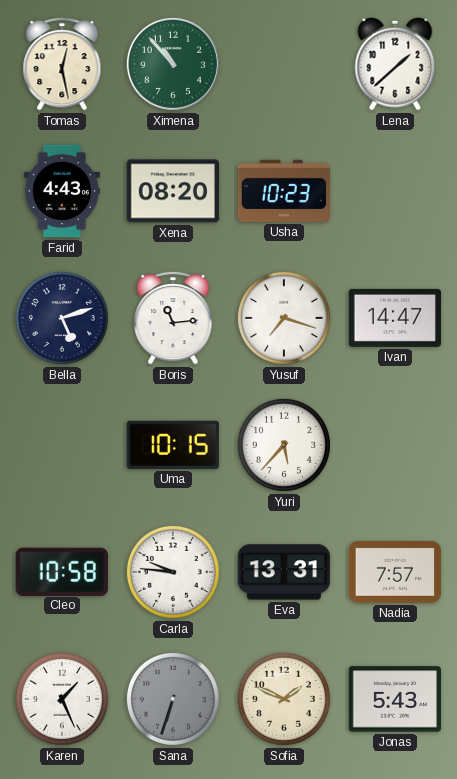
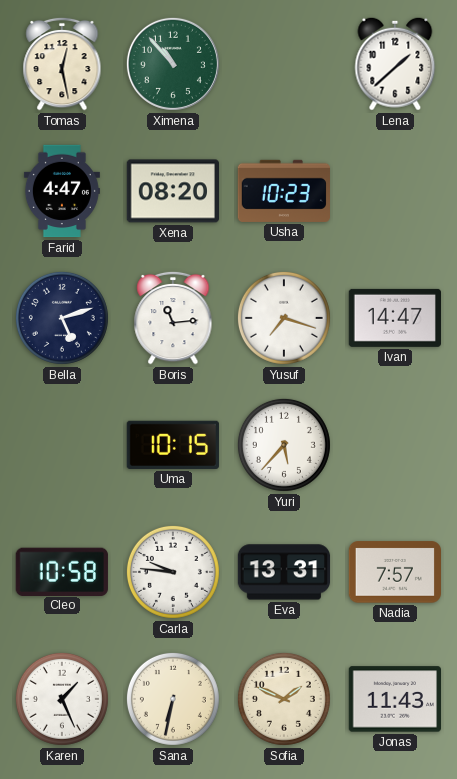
Farid: 4:43 -> 4:47 (62, 191)
Sana: 6:33 -> 6:32 (173, 699)
Sana dial: grey -> cream (173, 699)
Jonas: 5:43 -> 11:43 (394, 699)
